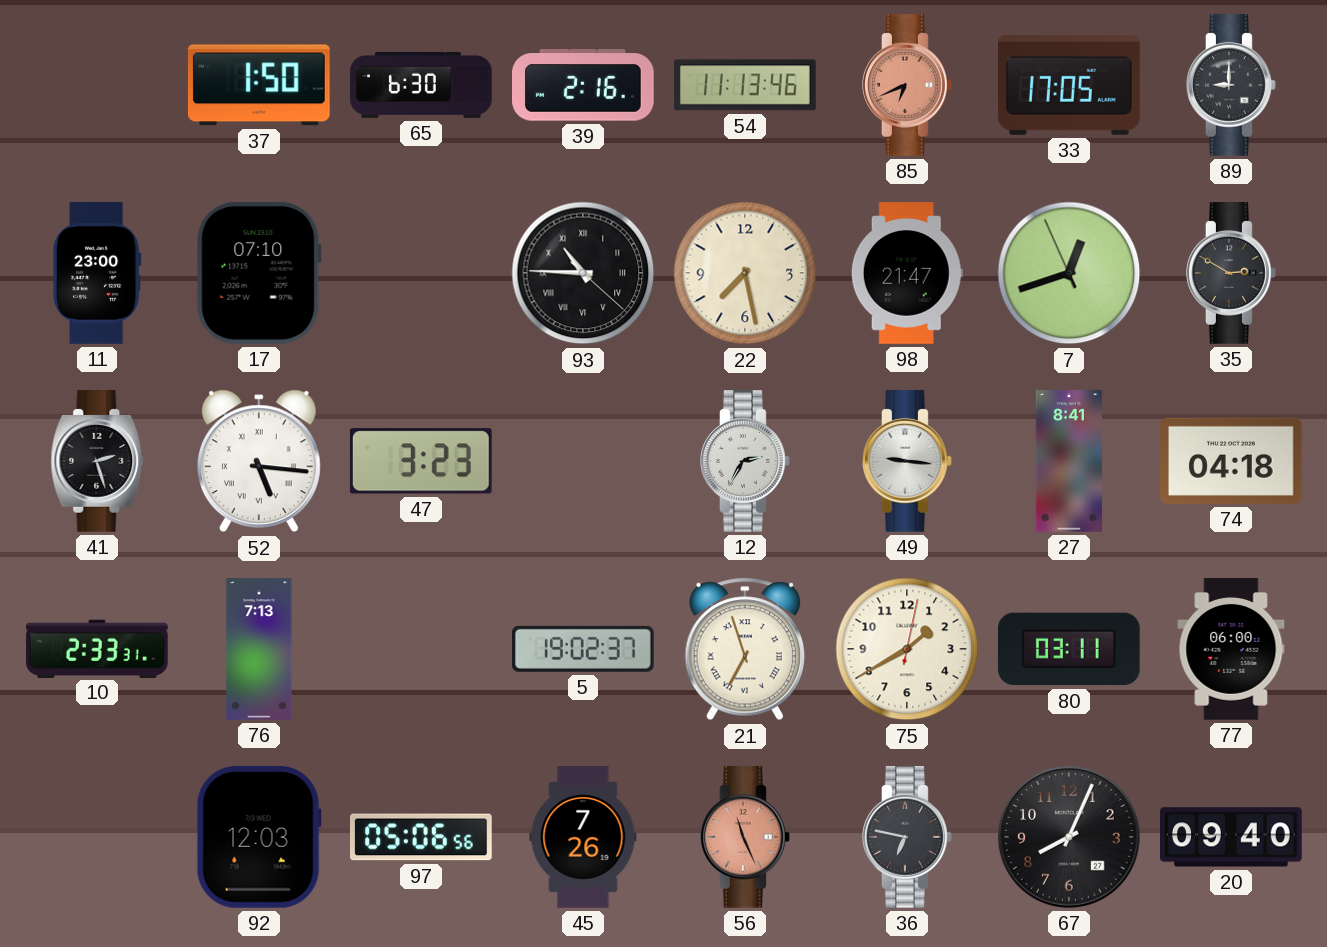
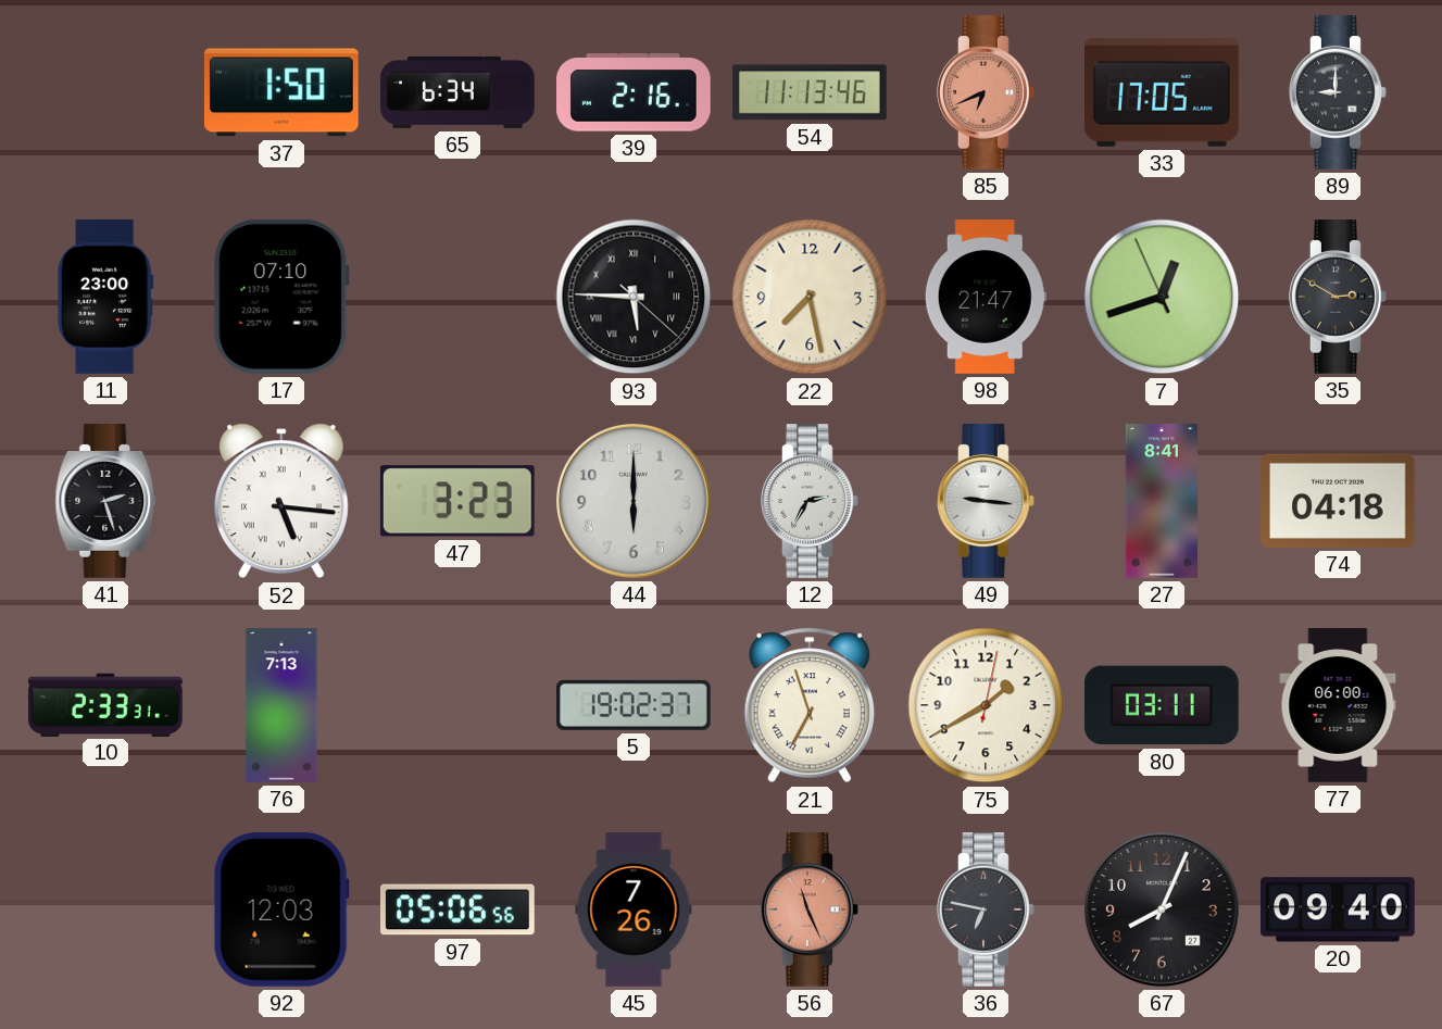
65: 6:30 -> 6:34 (457, 92)
93: 10:45 -> 5:45 (634, 297)
44: none -> 6:00 (634, 501)
